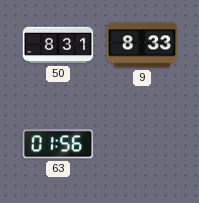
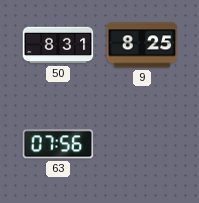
9: 8:33 -> 8:25 (142, 45)
63: 01:56 -> 07:56 (58, 144)
